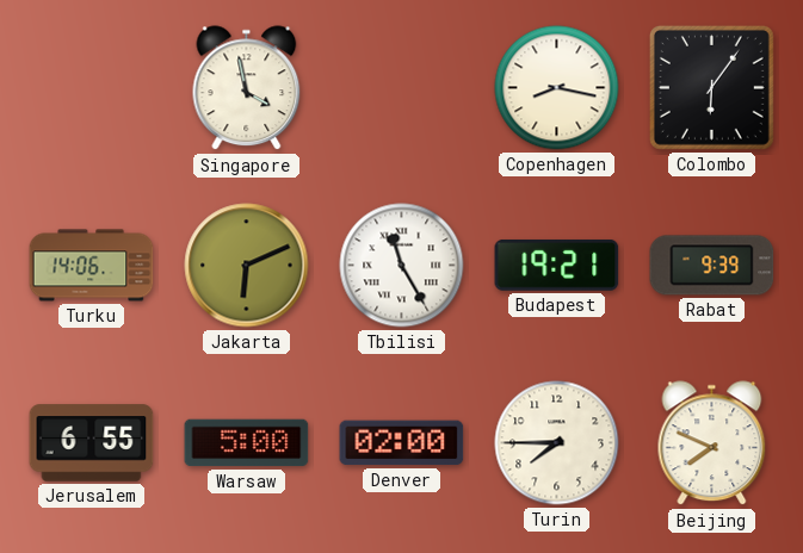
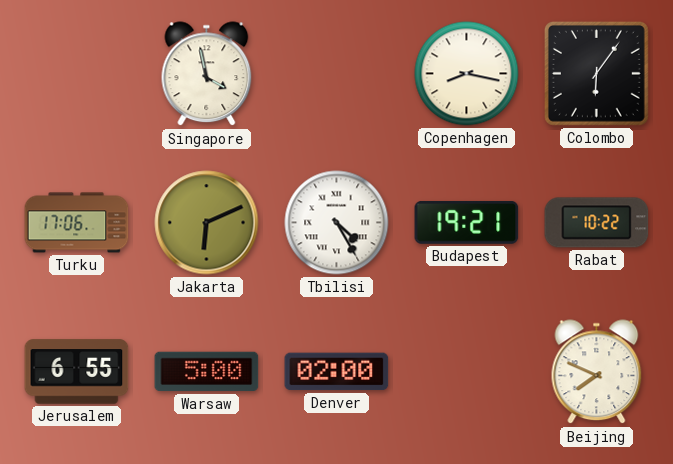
Turku: 14:06 -> 17:06 (77, 223)
Tbilisi: 11:25 -> 4:25 (337, 223)
Rabat: 9:39 -> 10:22 (597, 223)
Turin: 7:45 -> none (557, 443)
